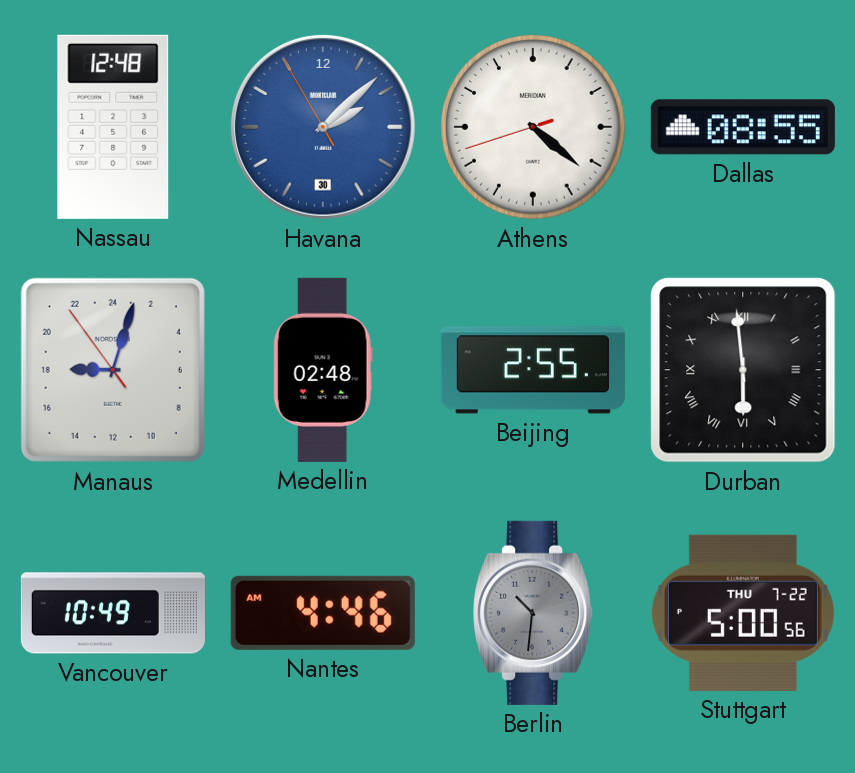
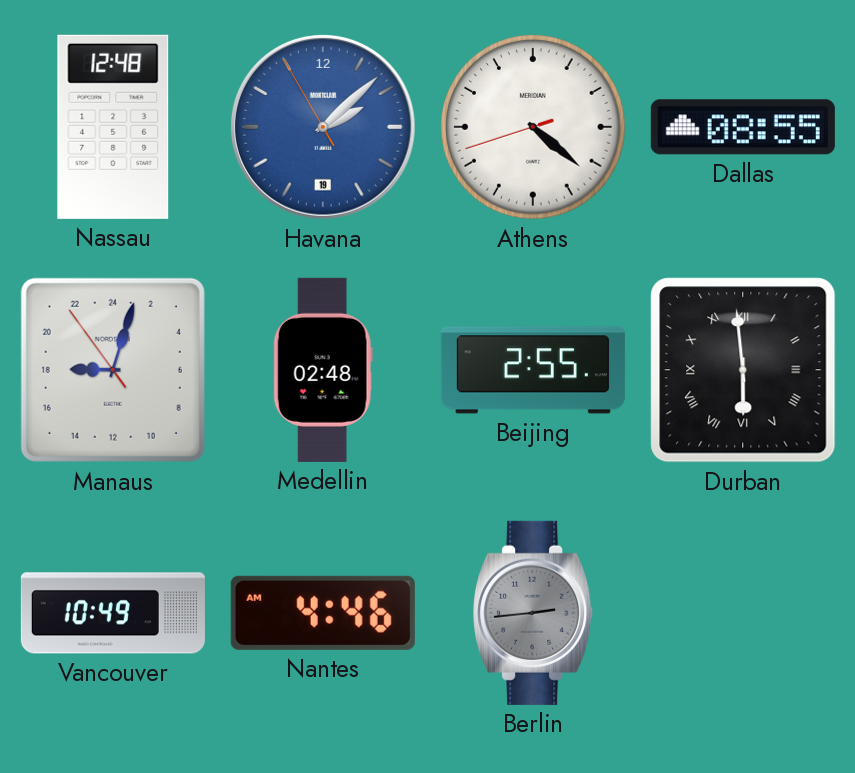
Havana date: 30 -> 19 (323, 127)
Berlin: 10:31 -> 2:44 (534, 613)
Stuttgart: 5:00 -> none (743, 613)
